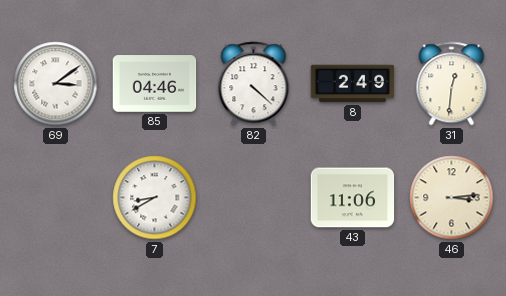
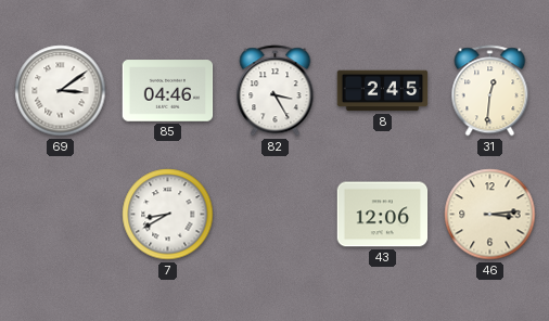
82: 4:22 -> 3:25 (276, 91)
8: 2:49 -> 2:45 (383, 91)
43: 11:06 -> 12:06 (383, 215)
